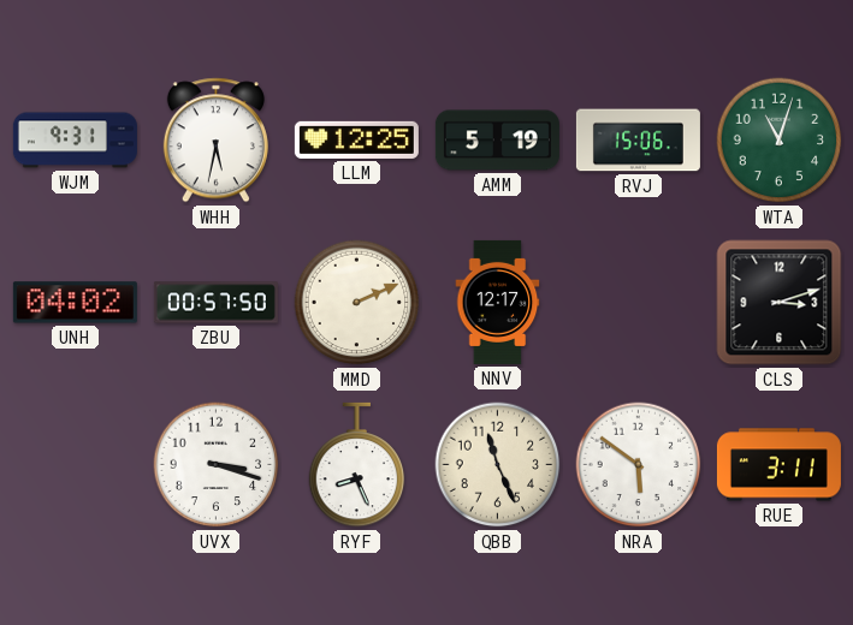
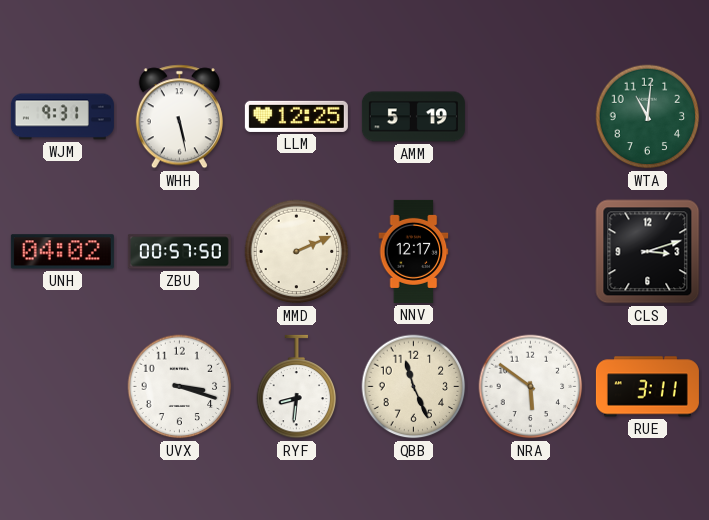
WHH: 5:32 -> 5:28 (179, 117)
RVJ: 15:06 -> none (638, 141)
WTA: 11:03 -> 11:01 (648, 117)
RYF: 8:26 -> 8:31 (297, 387)
